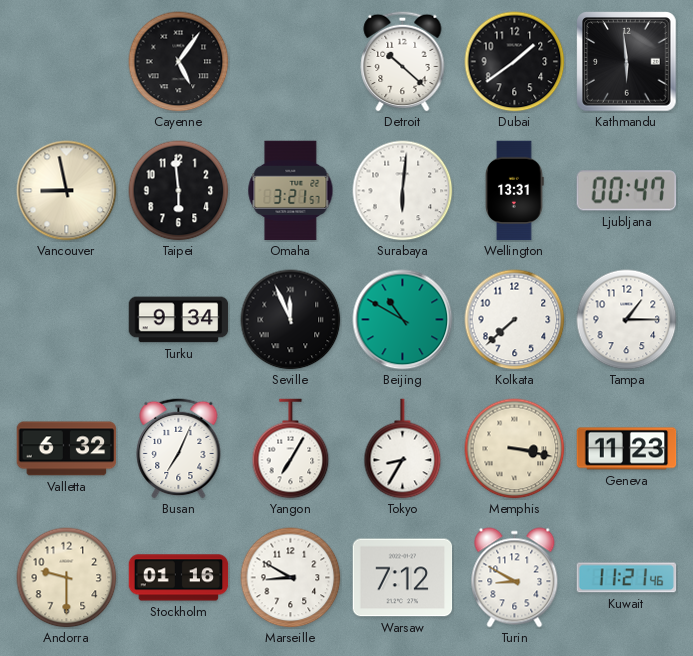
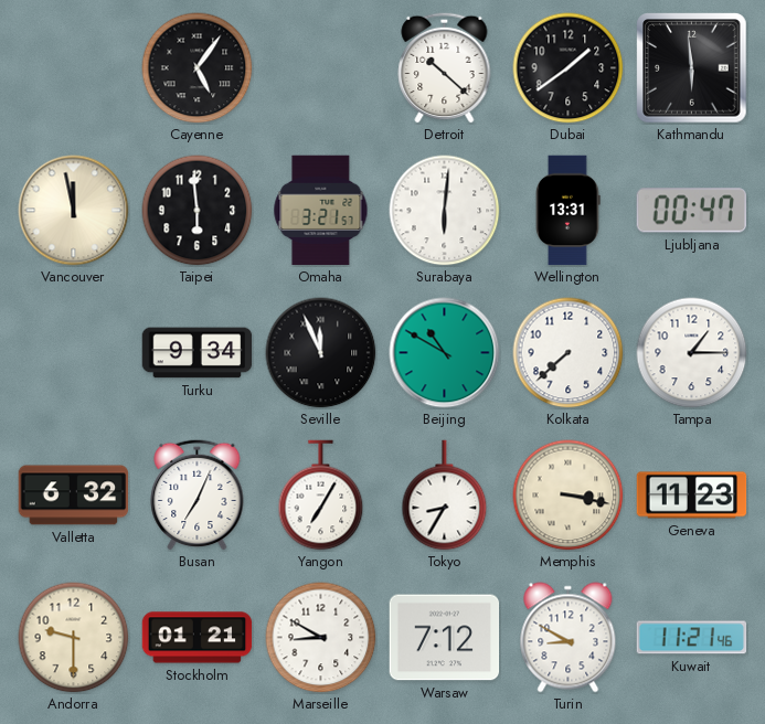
Vancouver: 8:58 -> 11:58 (74, 211)
Stockholm: 01:16 -> 01:21 (198, 638)
